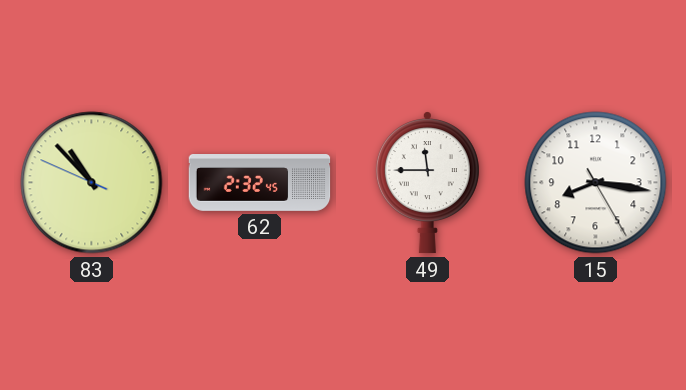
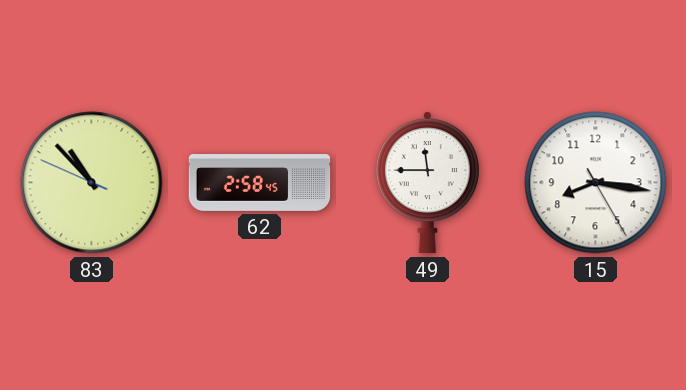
62: 2:32 -> 2:58 (260, 183)
